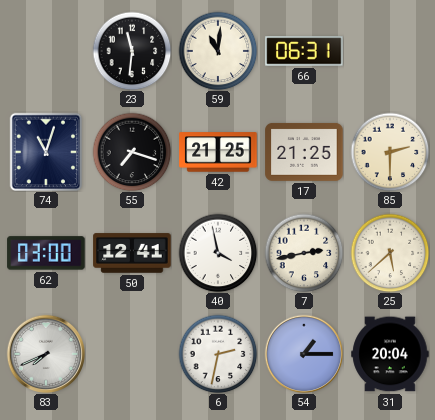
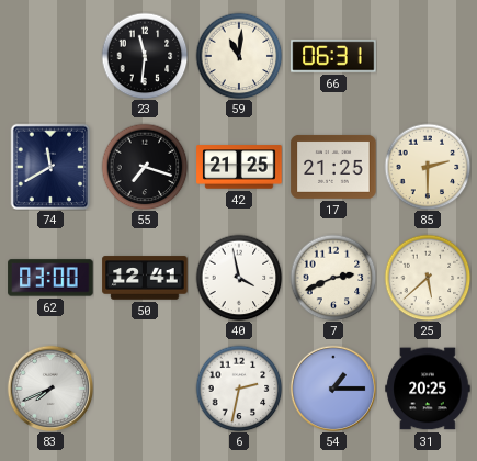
74: 11:03 -> 11:40 (50, 167)
7: 2:43 -> 2:41 (333, 278)
31: 20:04 -> 20:25 (428, 389)
